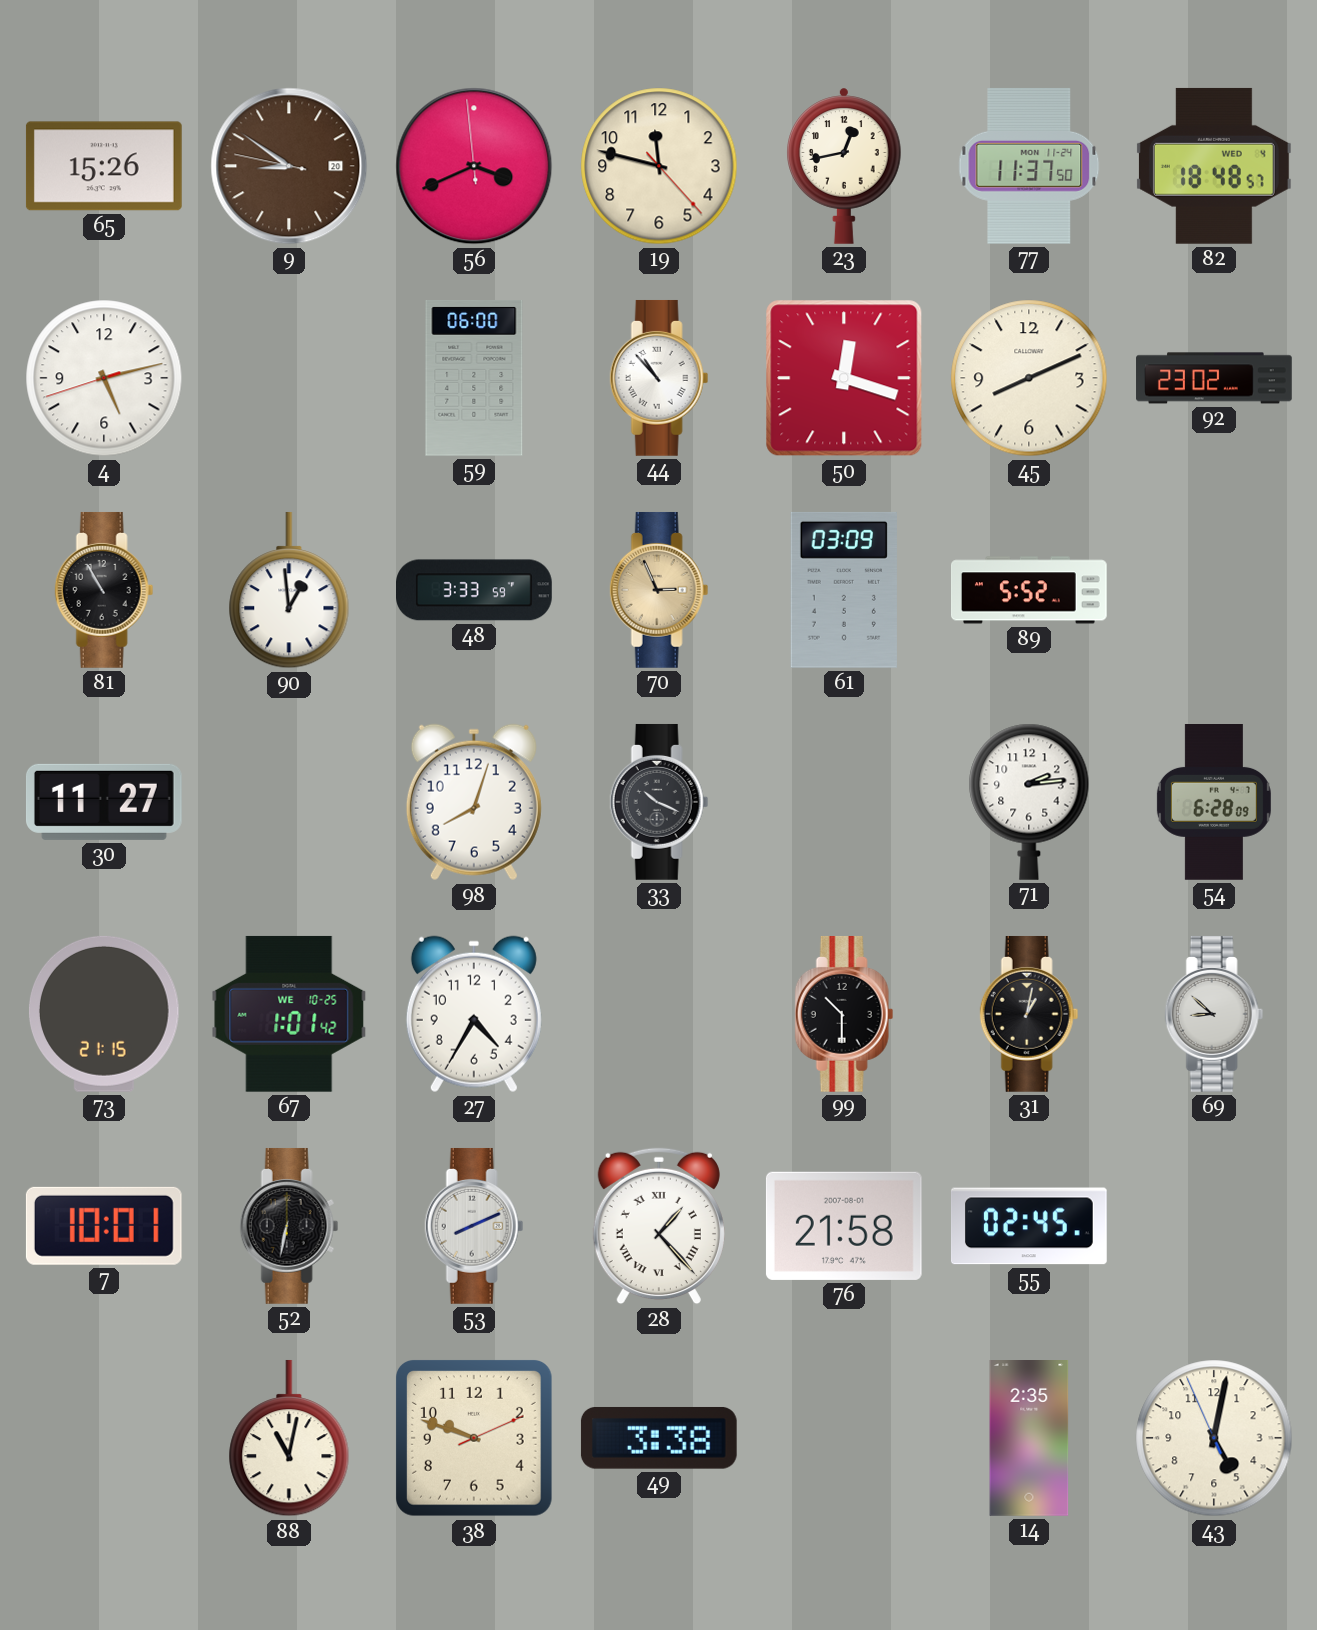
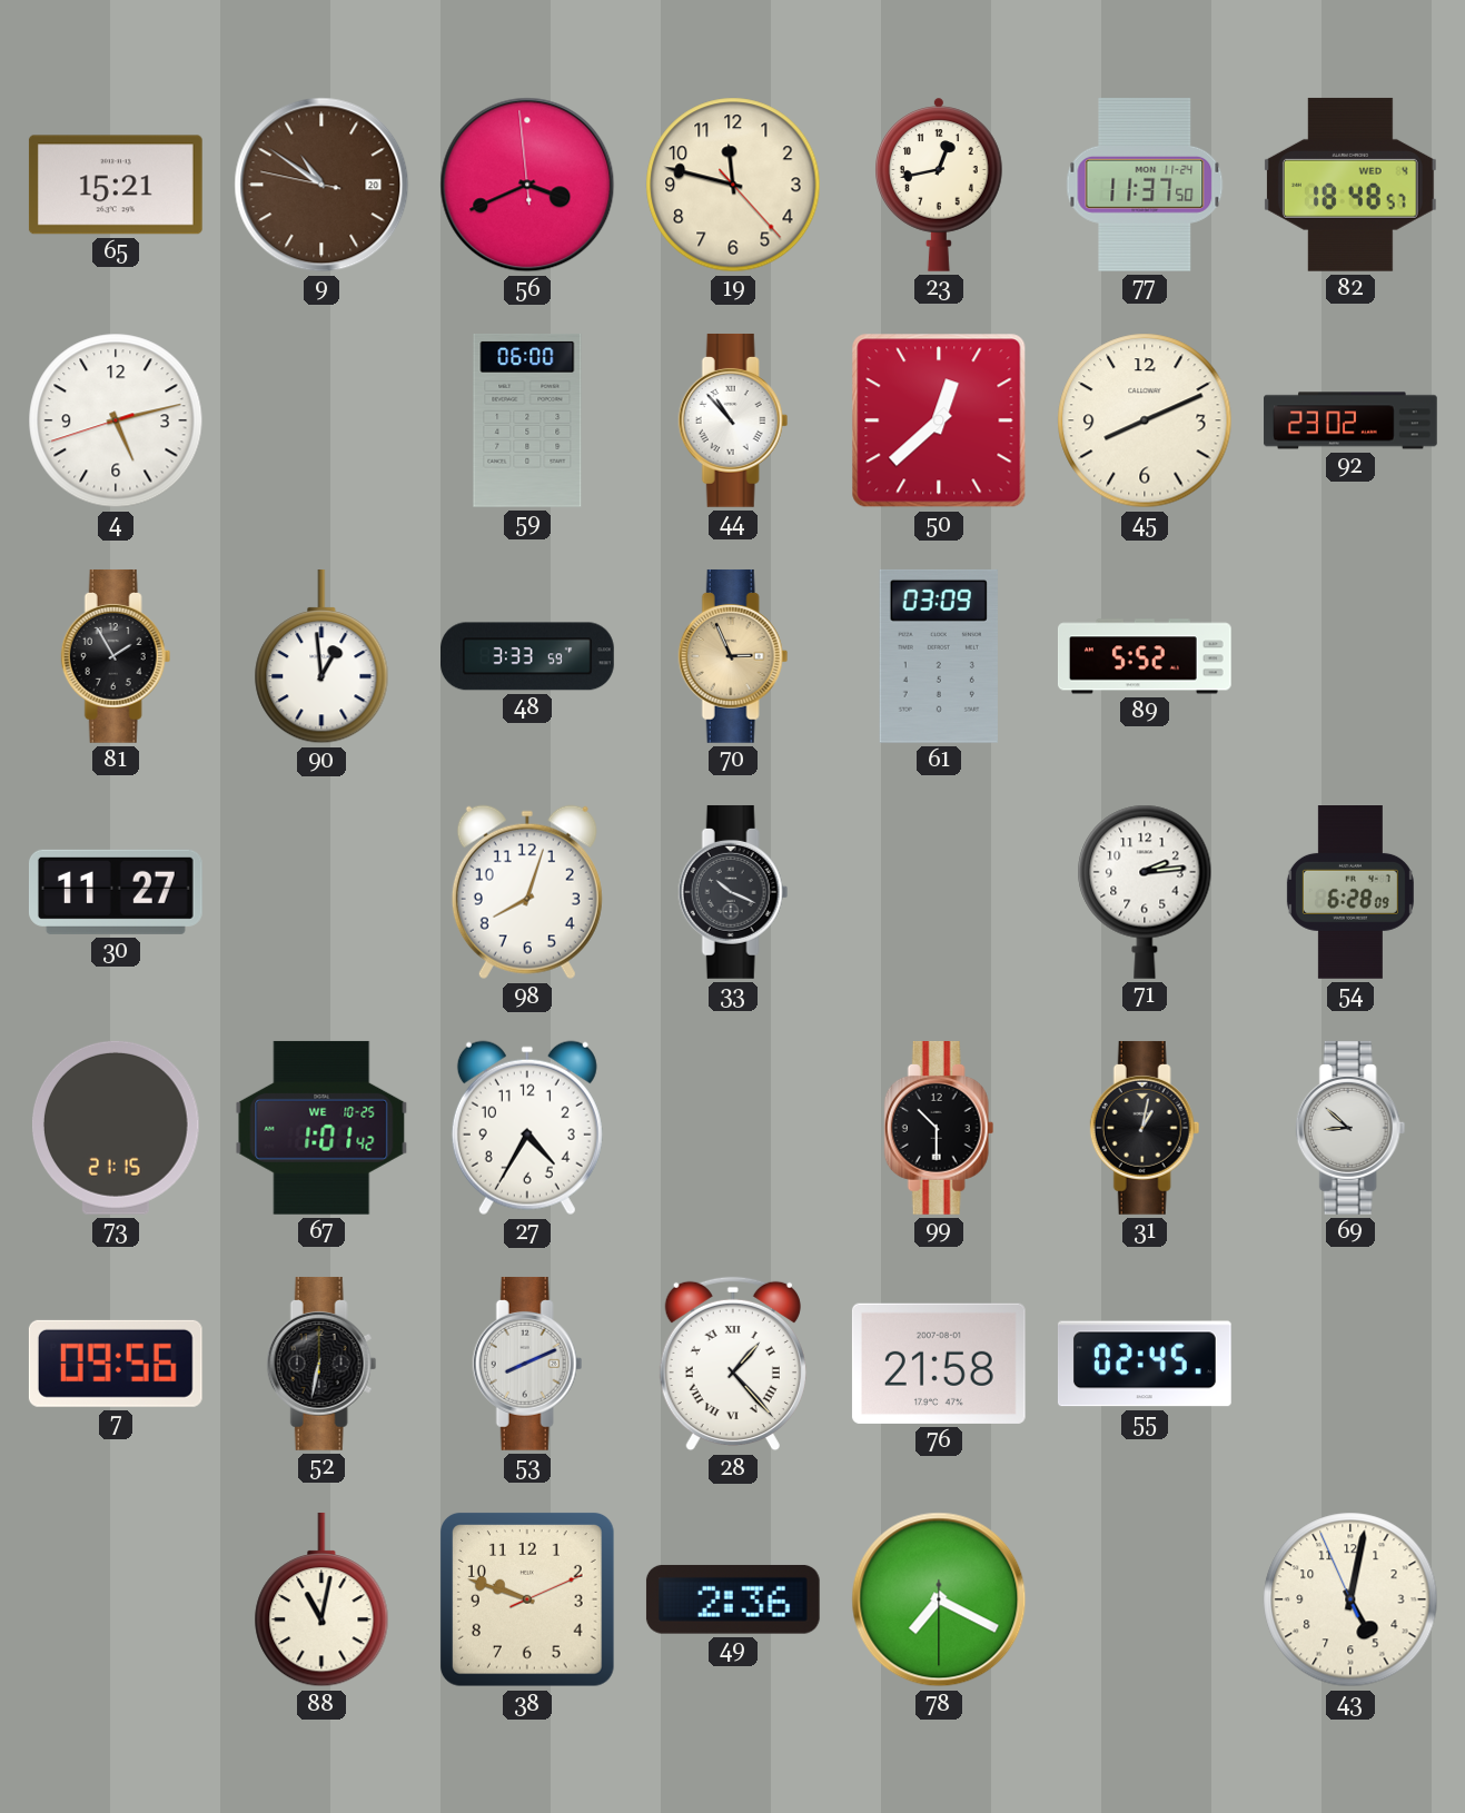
65: 15:26 -> 15:21 (116, 185)
9: 8:50 -> 10:50 (321, 185)
50: 12:18 -> 12:38 (939, 420)
81: 10:55 -> 1:55 (116, 656)
7: 10:01 -> 09:56 (116, 1364)
49: 3:38 -> 2:36 (733, 1599)
78: none -> 7:19 (939, 1599)
14: 2:35 -> none (1029, 1439)
